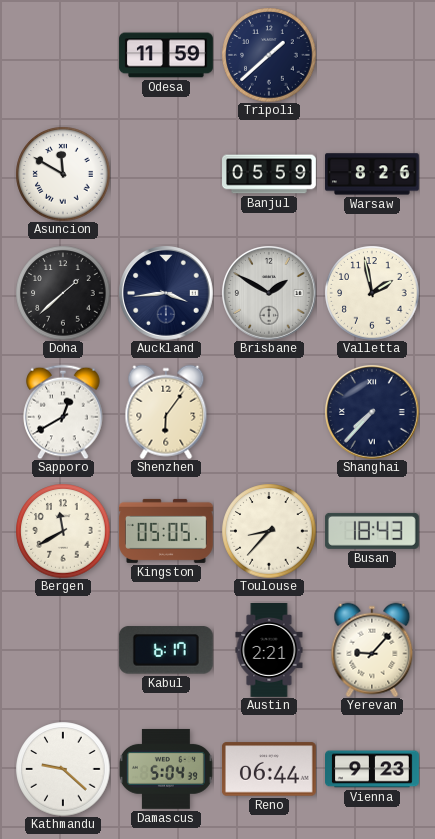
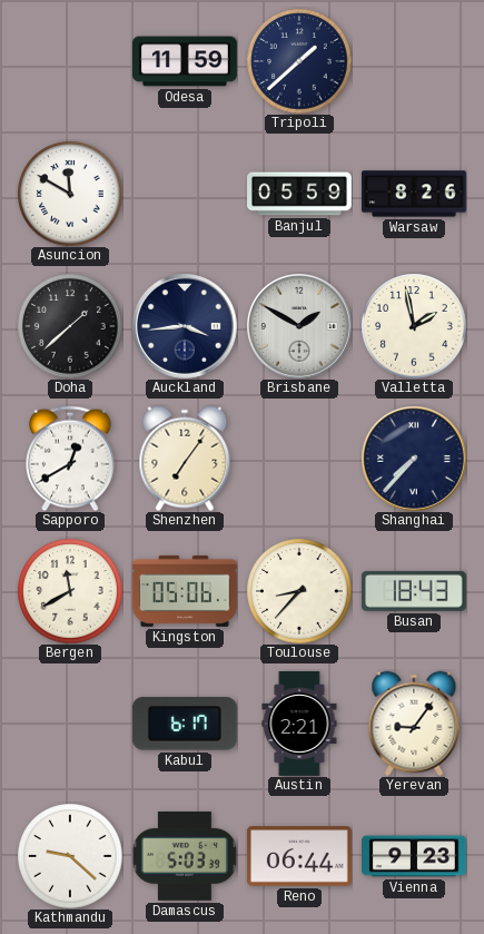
Shenzhen: 6:06 -> 7:06 (185, 459)
Kingston: 05:05 -> 05:06 (185, 591)
Yerevan: 9:07 -> 9:06 (414, 724)
Damascus: 5:04 -> 5:03 (185, 856)
